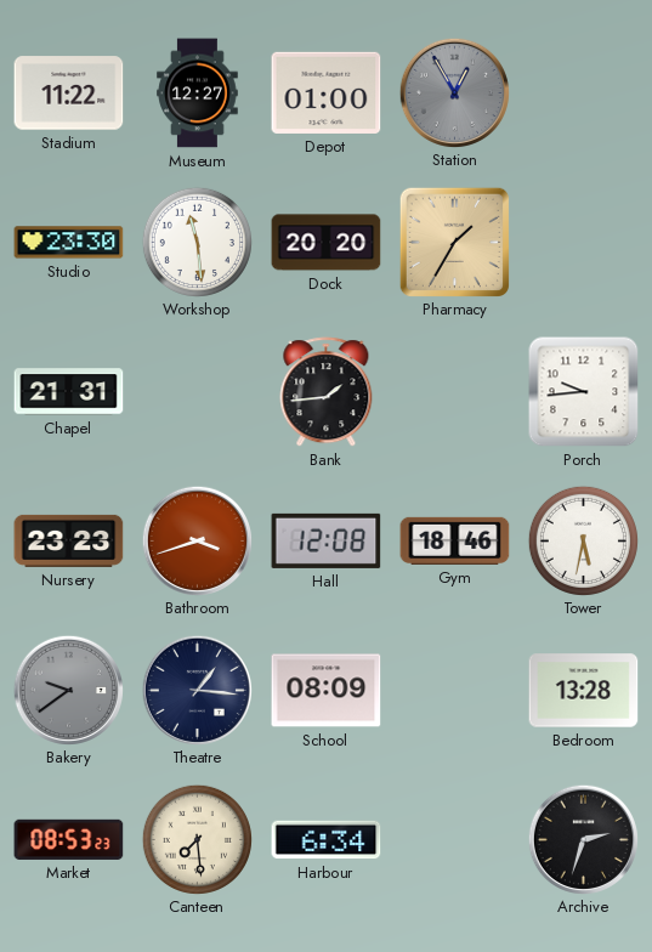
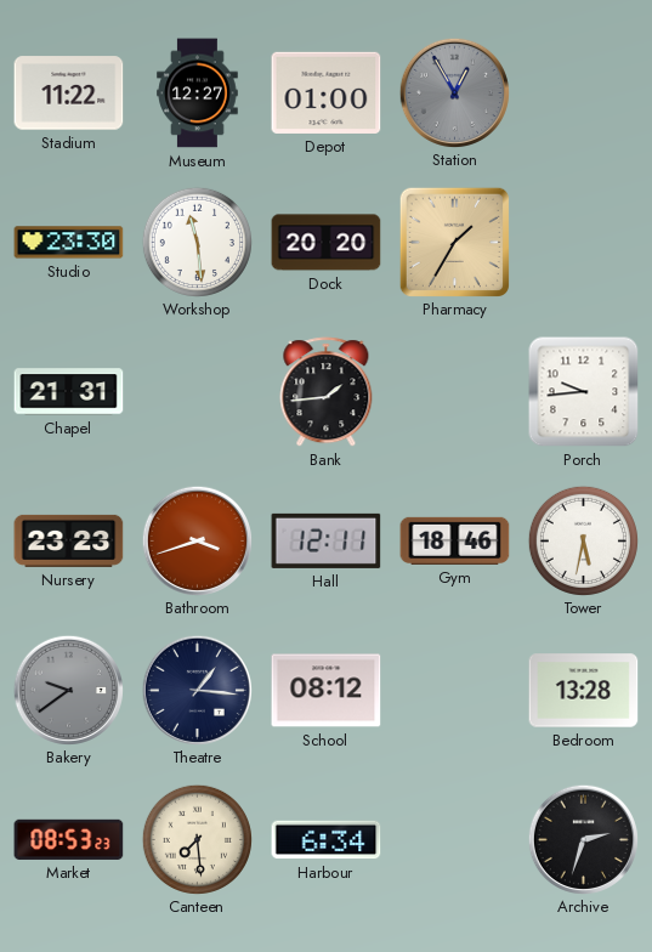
Hall: 12:08 -> 12:11 (327, 540)
School: 08:09 -> 08:12 (327, 691)
